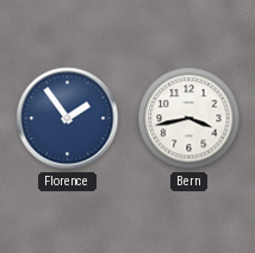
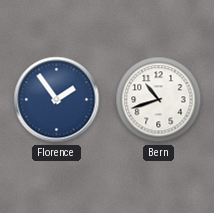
Bern: 3:43 -> 10:42 (159, 100)
